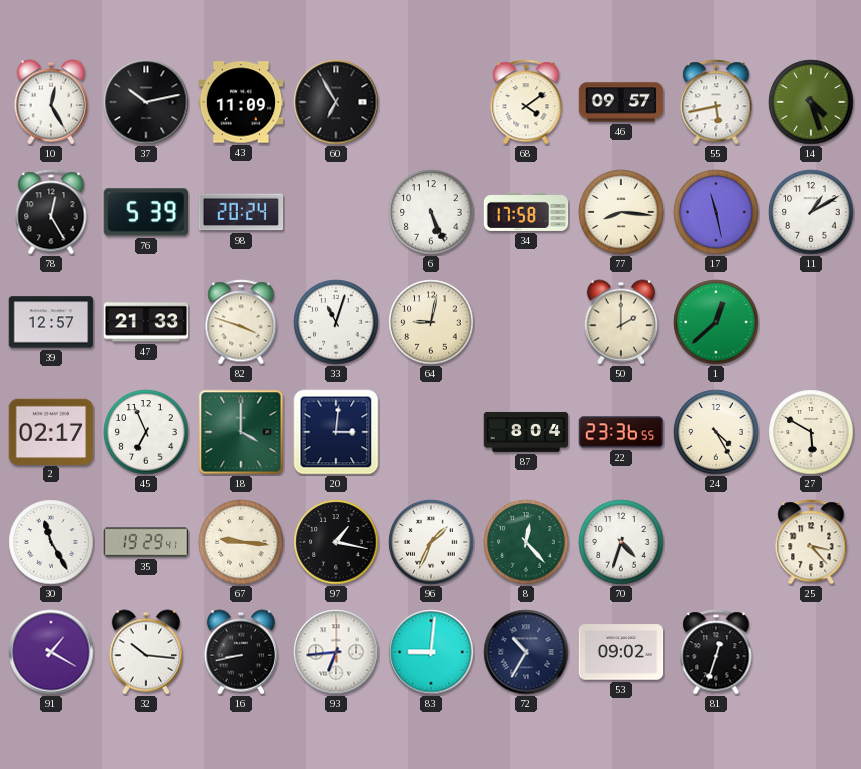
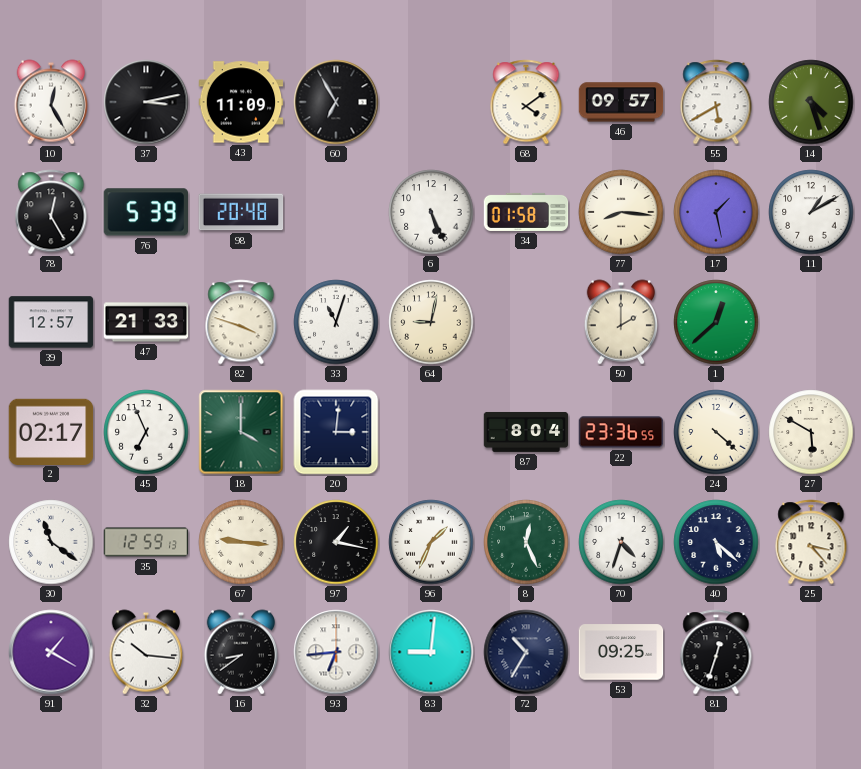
37: 10:13 -> 3:13 (146, 102)
55: 5:43 -> 5:40 (716, 102)
98: 20:24 -> 20:48 (241, 212)
34: 17:58 -> 01:58 (526, 212)
17: 11:28 -> 1:28 (716, 212)
24: 4:25 -> 4:22 (716, 432)
30: 11:25 -> 11:21 (51, 542)
35: 19:29 -> 12:59 (146, 542)
8: 12:23 -> 12:26 (526, 542)
40: none -> 5:22 (716, 542)
16: 8:43 -> 8:39 (241, 652)
53: 09:02 -> 09:25 (621, 652)
